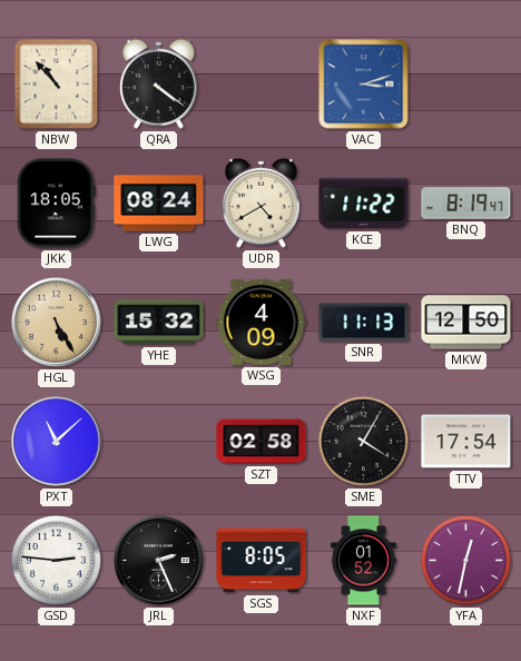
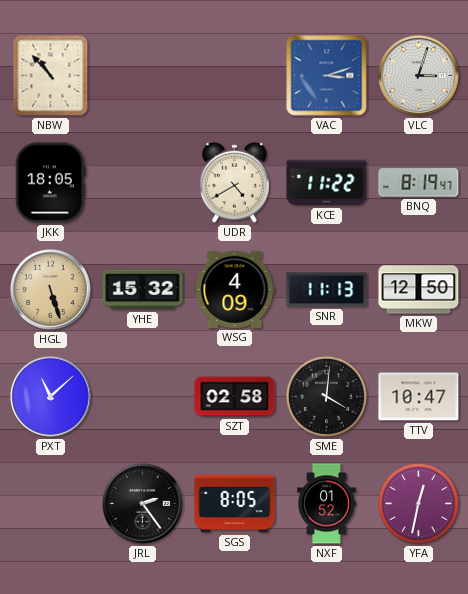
QRA: 4:21 -> none (158, 83)
VLC: none -> 3:03 (419, 76)
LWG: 08:24 -> none (159, 204)
HGL: 5:25 -> 5:27 (51, 290)
SME: 4:05 -> 4:01 (326, 396)
TTV: 17:54 -> 10:47 (419, 397)
GSD: 2:46 -> none (56, 560)
JRL: 2:26 -> 2:24 (143, 504)
